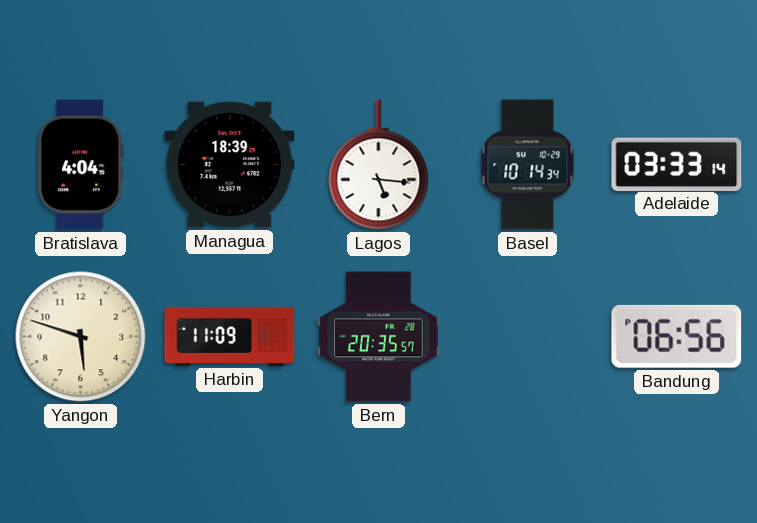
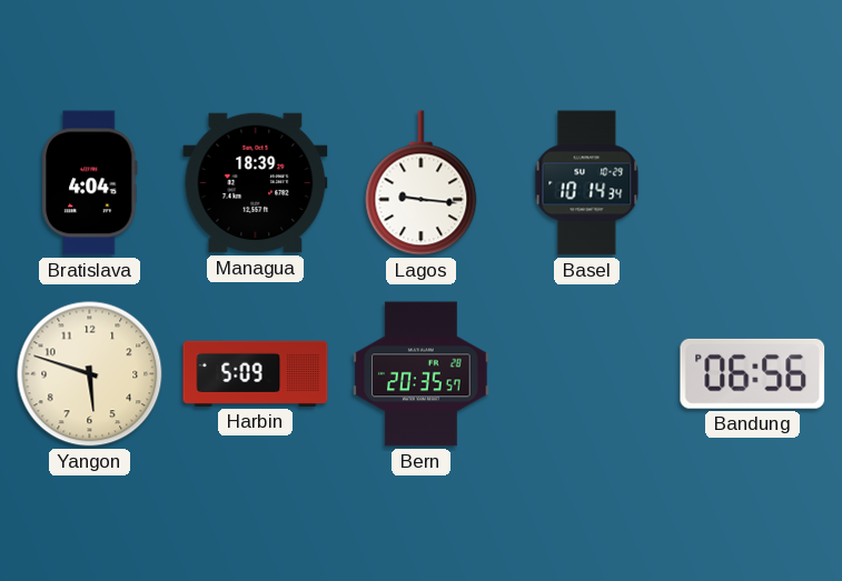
Lagos: 5:16 -> 9:16 (422, 183)
Adelaide: 03:33 -> none (677, 164)
Harbin: 11:09 -> 5:09 (256, 373)
